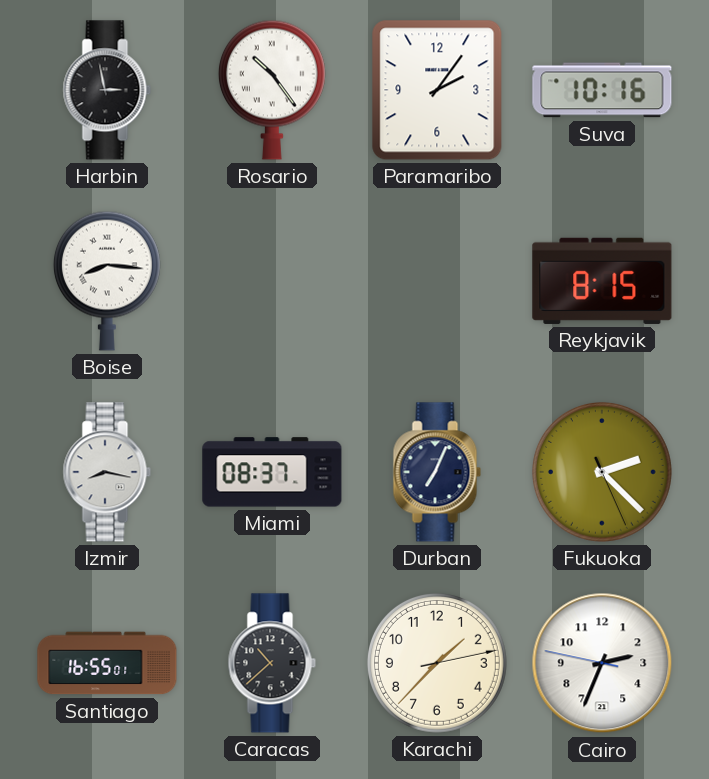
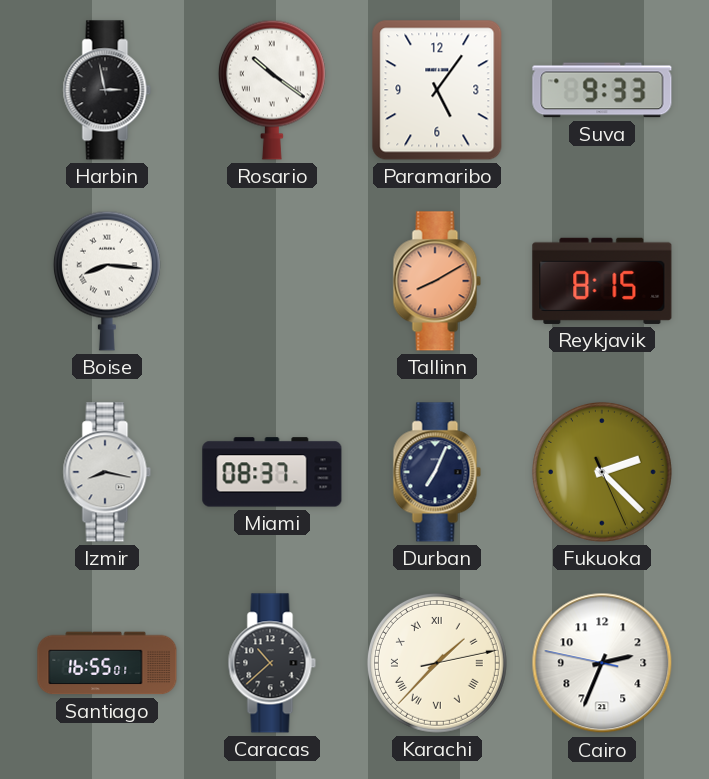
Rosario: 10:24 -> 10:21 (272, 90)
Paramaribo: 2:06 -> 5:06 (437, 90)
Suva: 10:16 -> 9:33 (602, 90)
Tallinn: none -> 8:10 (437, 281)
Karachi numerals: Arabic -> Roman (437, 663)
